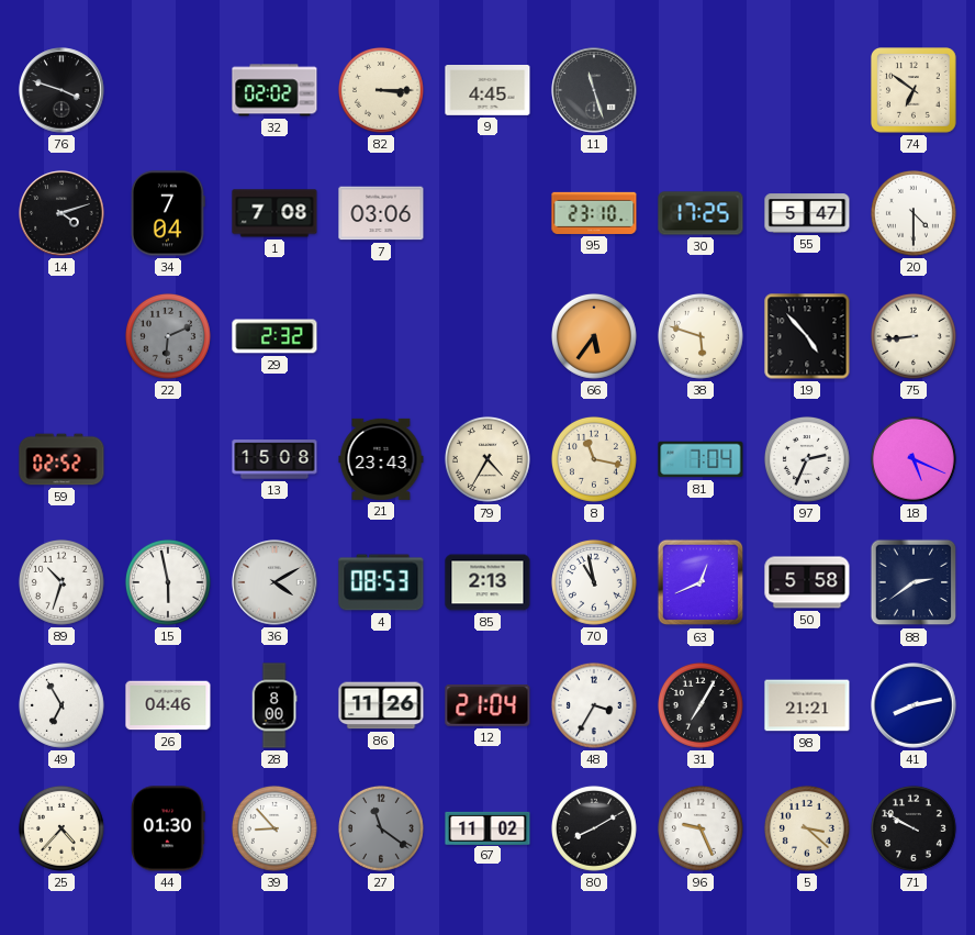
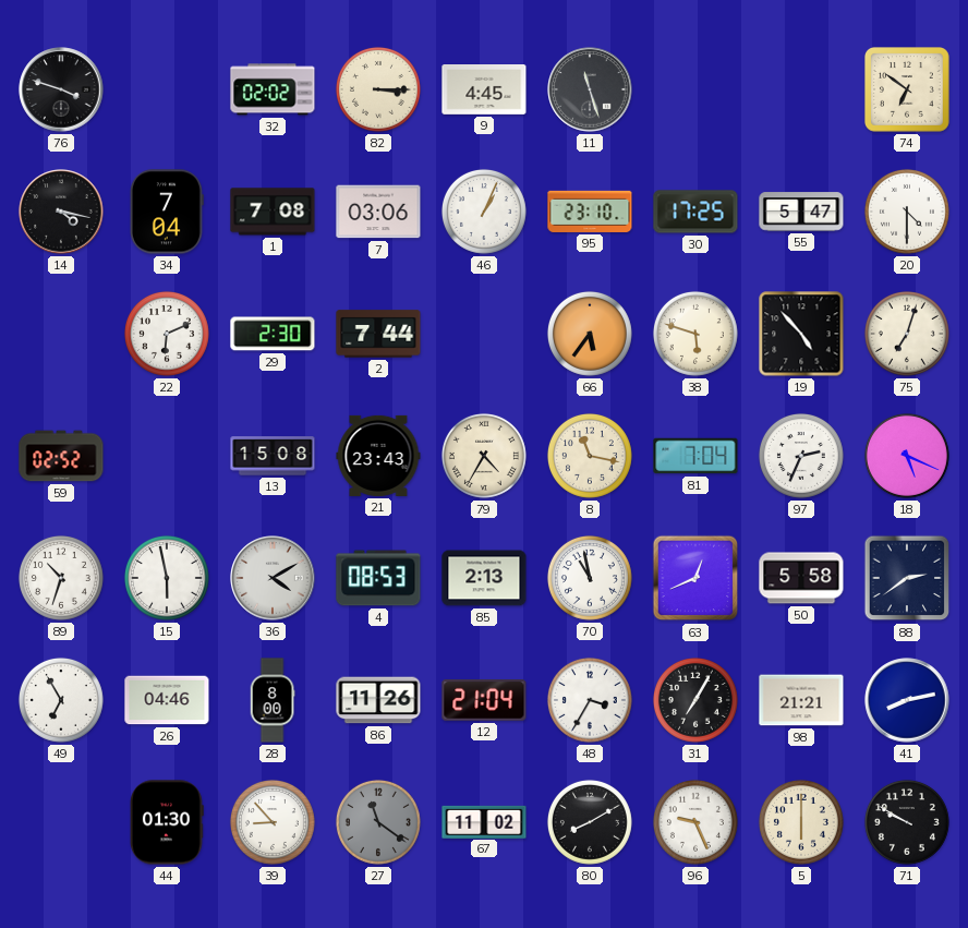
14: 4:12 -> 4:17 (61, 212)
46: none -> 1:04 (484, 212)
22 dial: grey -> white (167, 334)
29: 2:32 -> 2:30 (273, 334)
2: none -> 7:44 (378, 334)
75: 8:44 -> 7:03 (907, 334)
25: 4:37 -> none (61, 828)
5: 3:22 -> 6:00 (801, 822)
